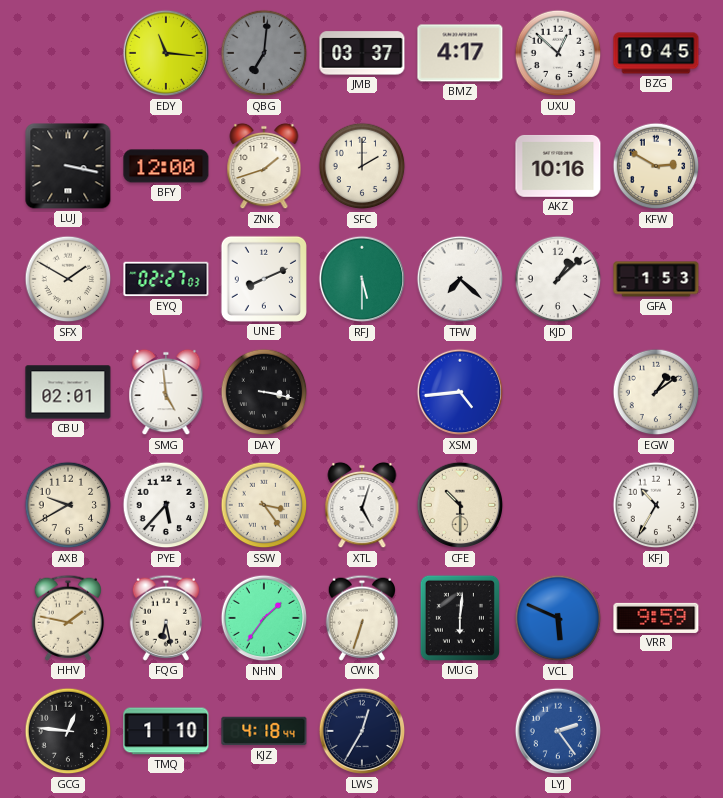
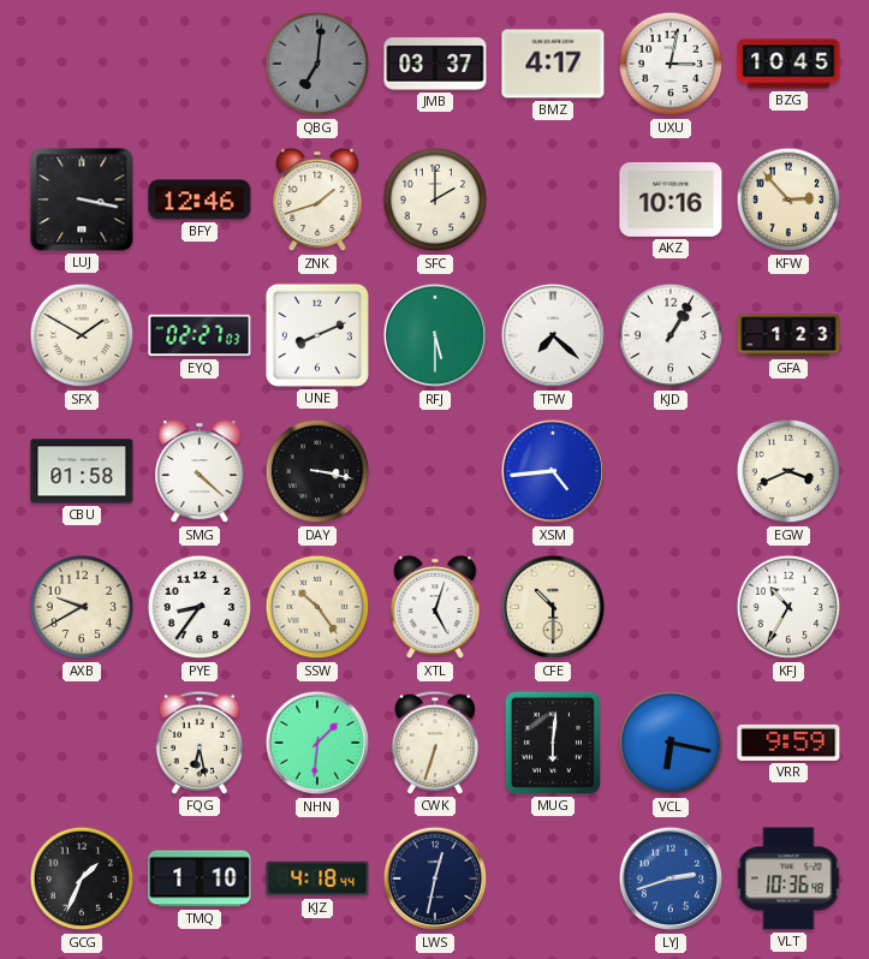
EDY: 11:16 -> none (166, 53)
UXU: 12:52 -> 3:02 (671, 64)
BFY: 12:00 -> 12:46 (200, 199)
KFW: 2:50 -> 2:53 (788, 199)
KJD: 1:08 -> 1:05 (671, 335)
GFA: 1:53 -> 1:23 (788, 335)
CBU: 02:01 -> 01:58 (82, 471)
SMG: 4:59 -> 4:22 (200, 471)
EGW: 1:09 -> 3:41 (788, 471)
PYE: 5:37 -> 8:36 (200, 607)
SSW: 3:24 -> 10:24 (317, 607)
HHV: 1:47 -> none (67, 618)
NHN: 1:36 -> 1:31 (317, 743)
VCL: 5:49 -> 6:17 (671, 743)
GCG: 12:46 -> 1:34 (82, 878)
LWS: 12:35 -> 12:32 (435, 878)
LYJ: 2:24 -> 2:42 (671, 878)
VLT: none -> 10:36 (788, 878)
